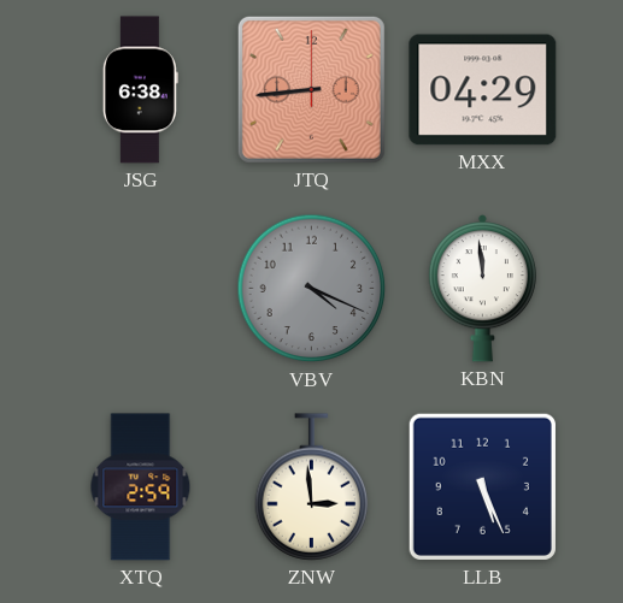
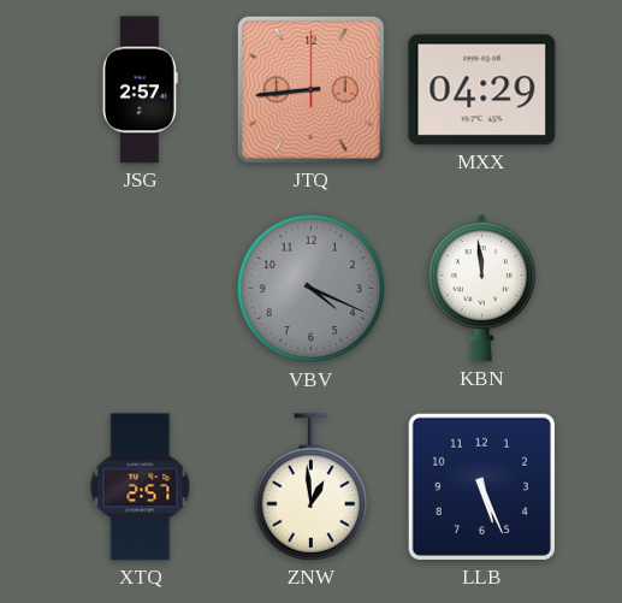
JSG: 6:38 -> 2:57 (140, 90)
XTQ: 2:59 -> 2:57 (141, 487)
ZNW: 2:59 -> 12:59 (312, 487)
